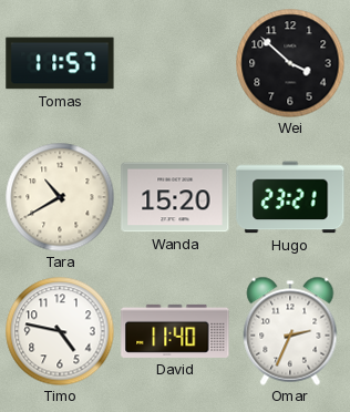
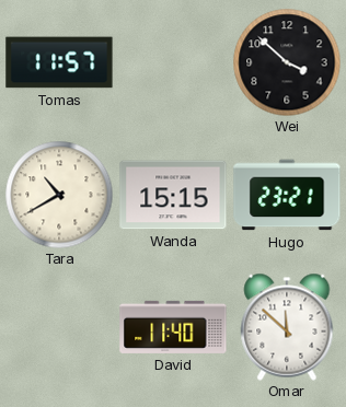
Wanda: 15:20 -> 15:15 (173, 195)
Timo: 4:47 -> none (60, 331)
Omar: 2:34 -> 11:52 (287, 327)
